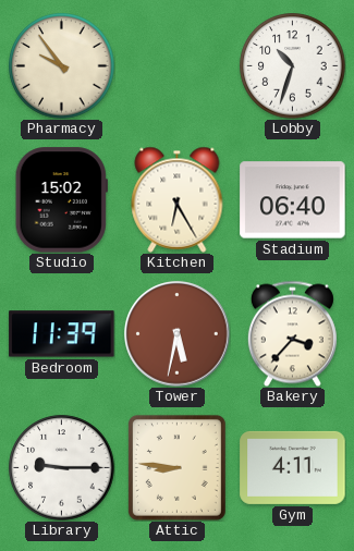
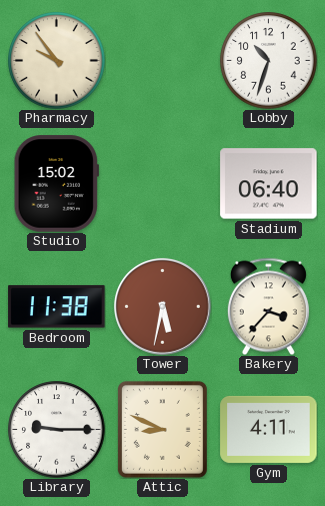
Kitchen: 6:25 -> none (178, 199)
Bedroom: 11:39 -> 11:38 (57, 307)
Attic: 8:46 -> 8:49 (162, 429)
